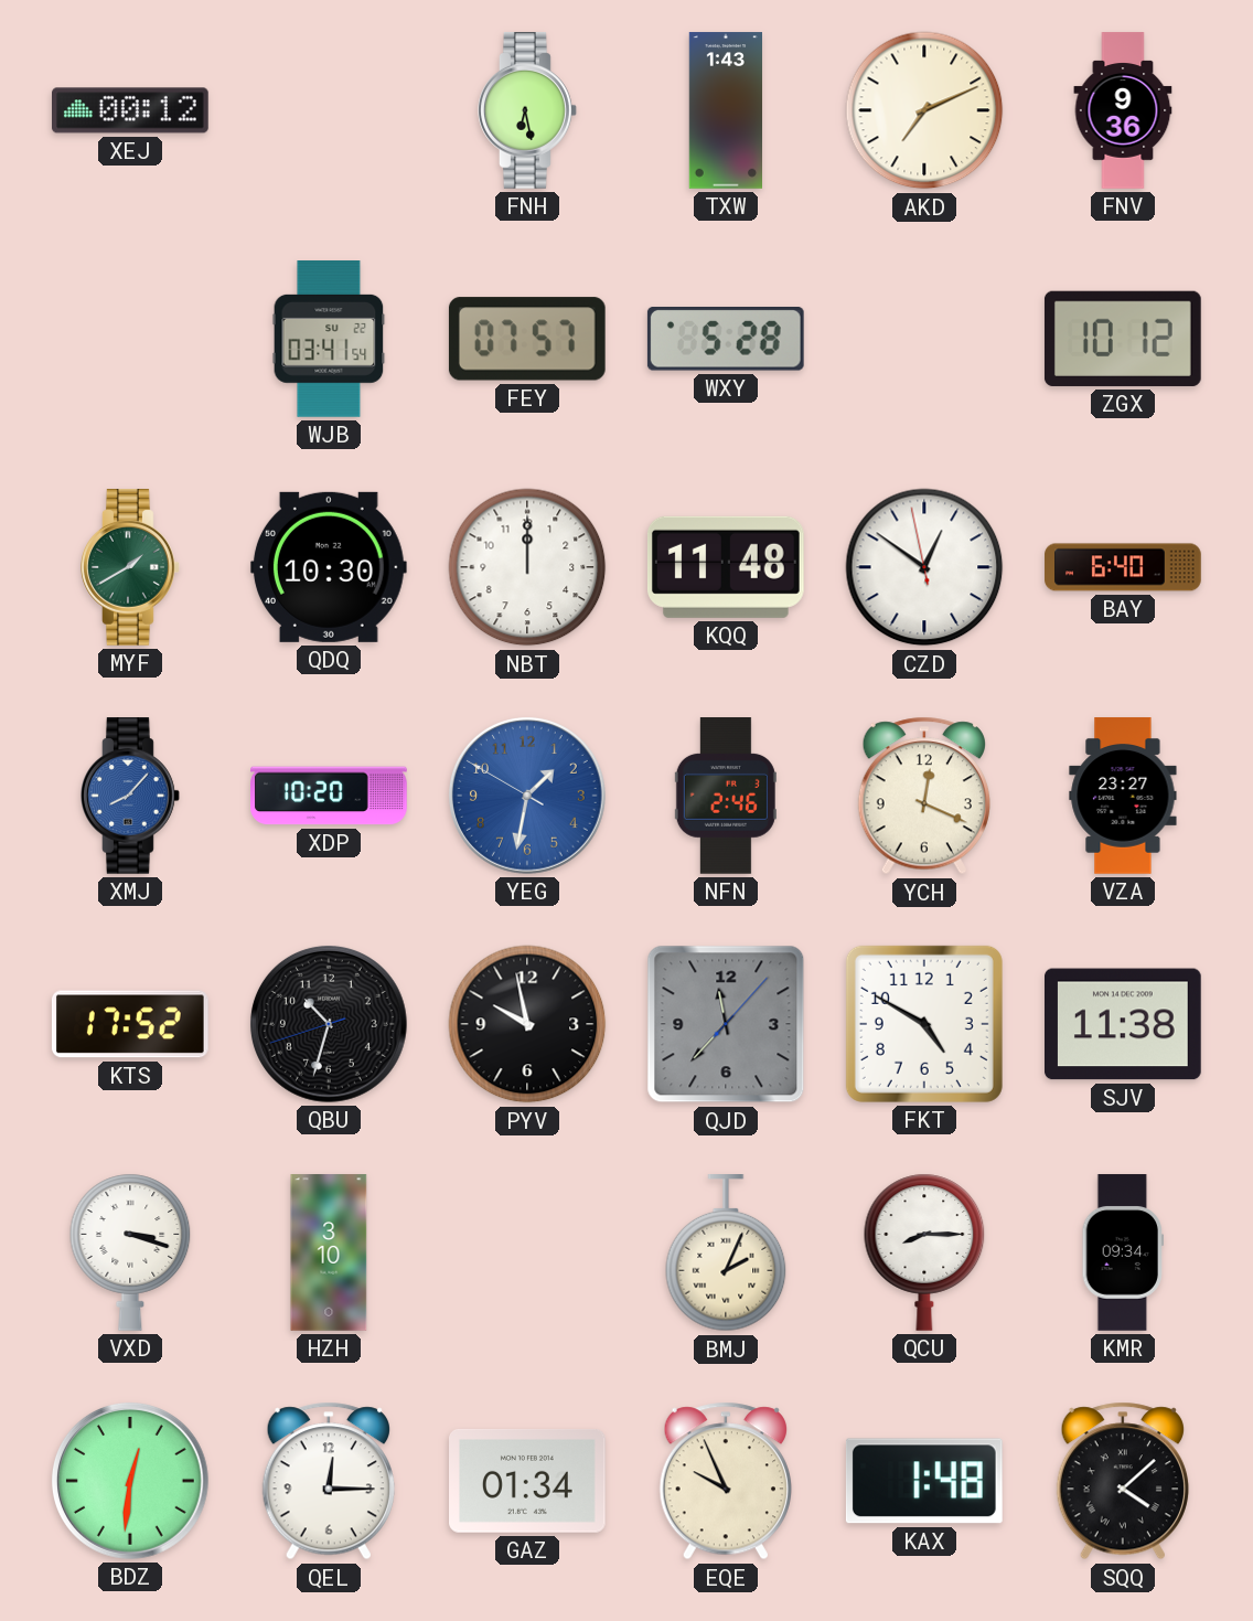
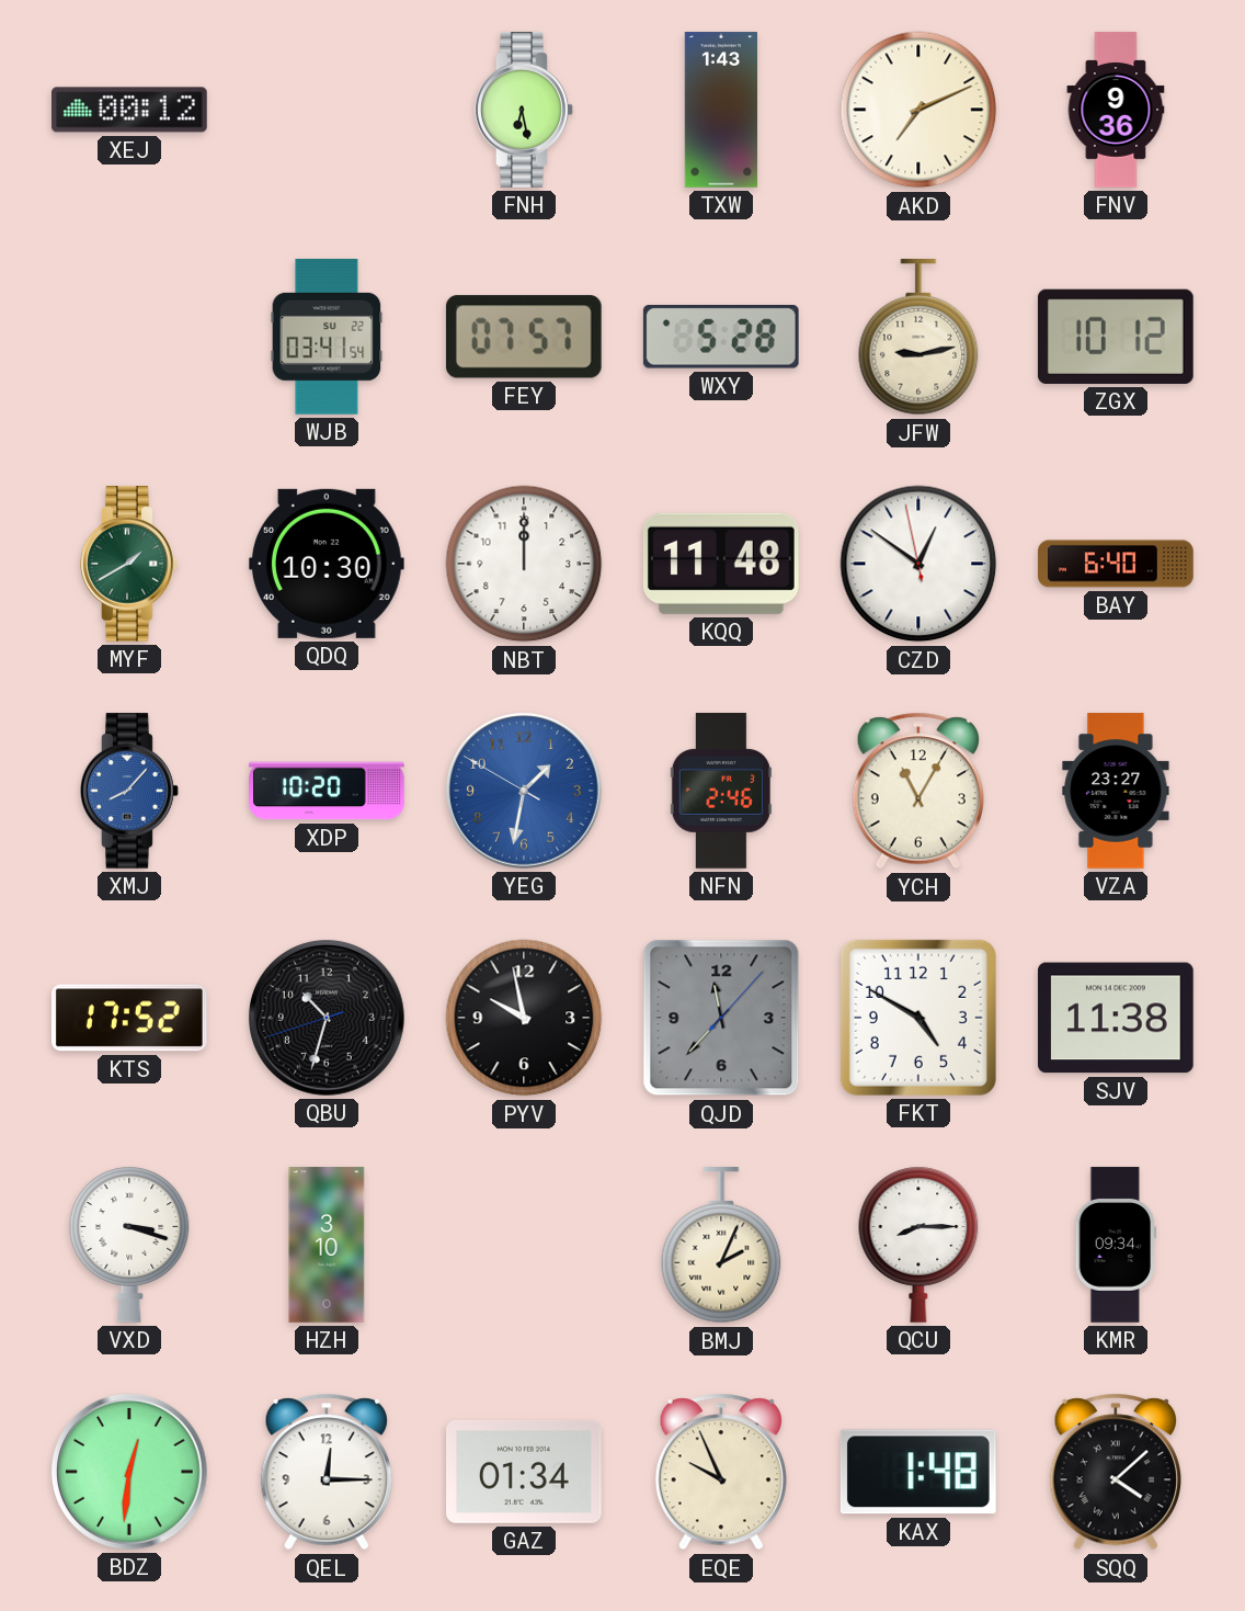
JFW: none -> 9:13 (918, 338)
YCH: 12:19 -> 11:05 (917, 791)
